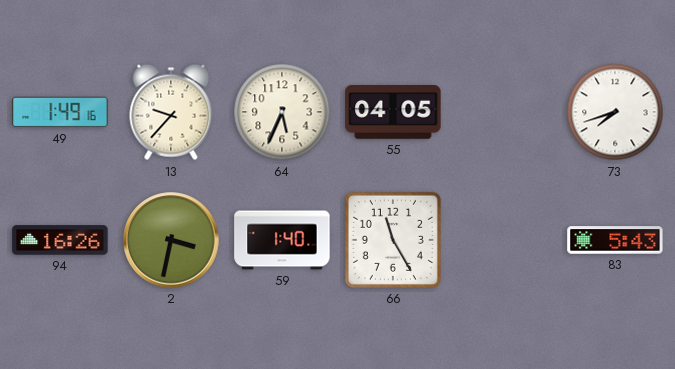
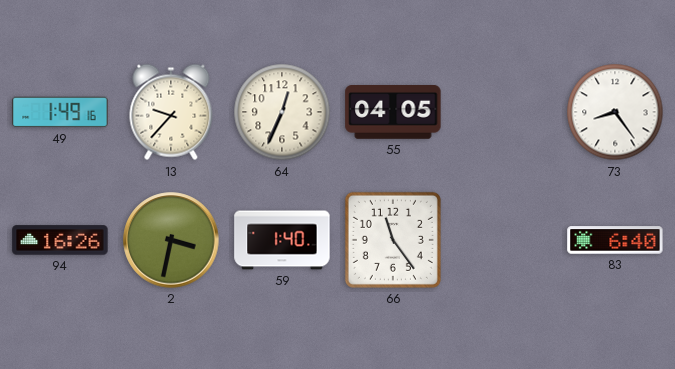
64: 5:34 -> 12:34 (282, 112)
73: 7:42 -> 8:24 (615, 112)
66: 11:25 -> 11:24 (393, 240)
83: 5:43 -> 6:40 (615, 240)
